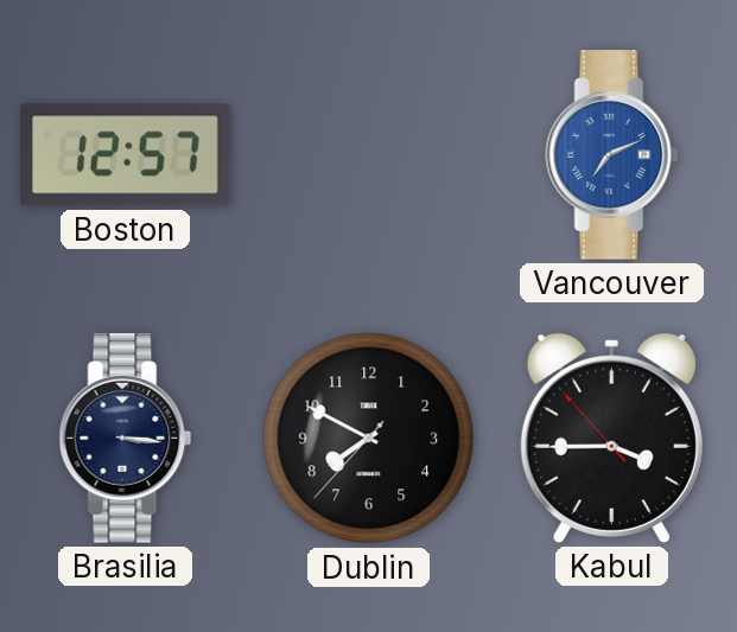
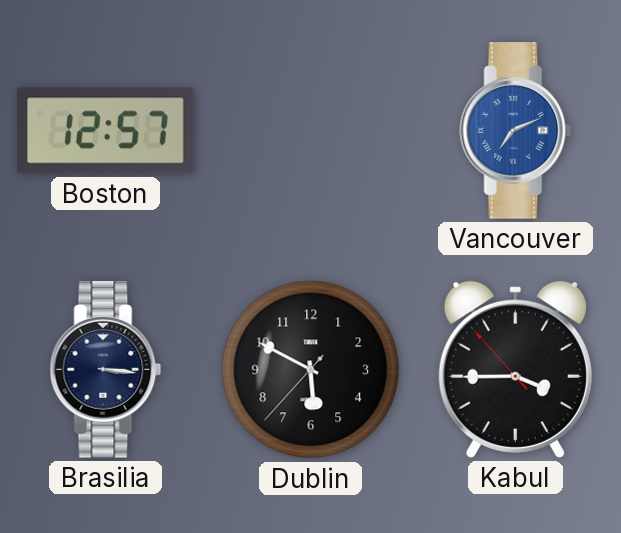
Dublin: 7:49 -> 5:49 (311, 370)
